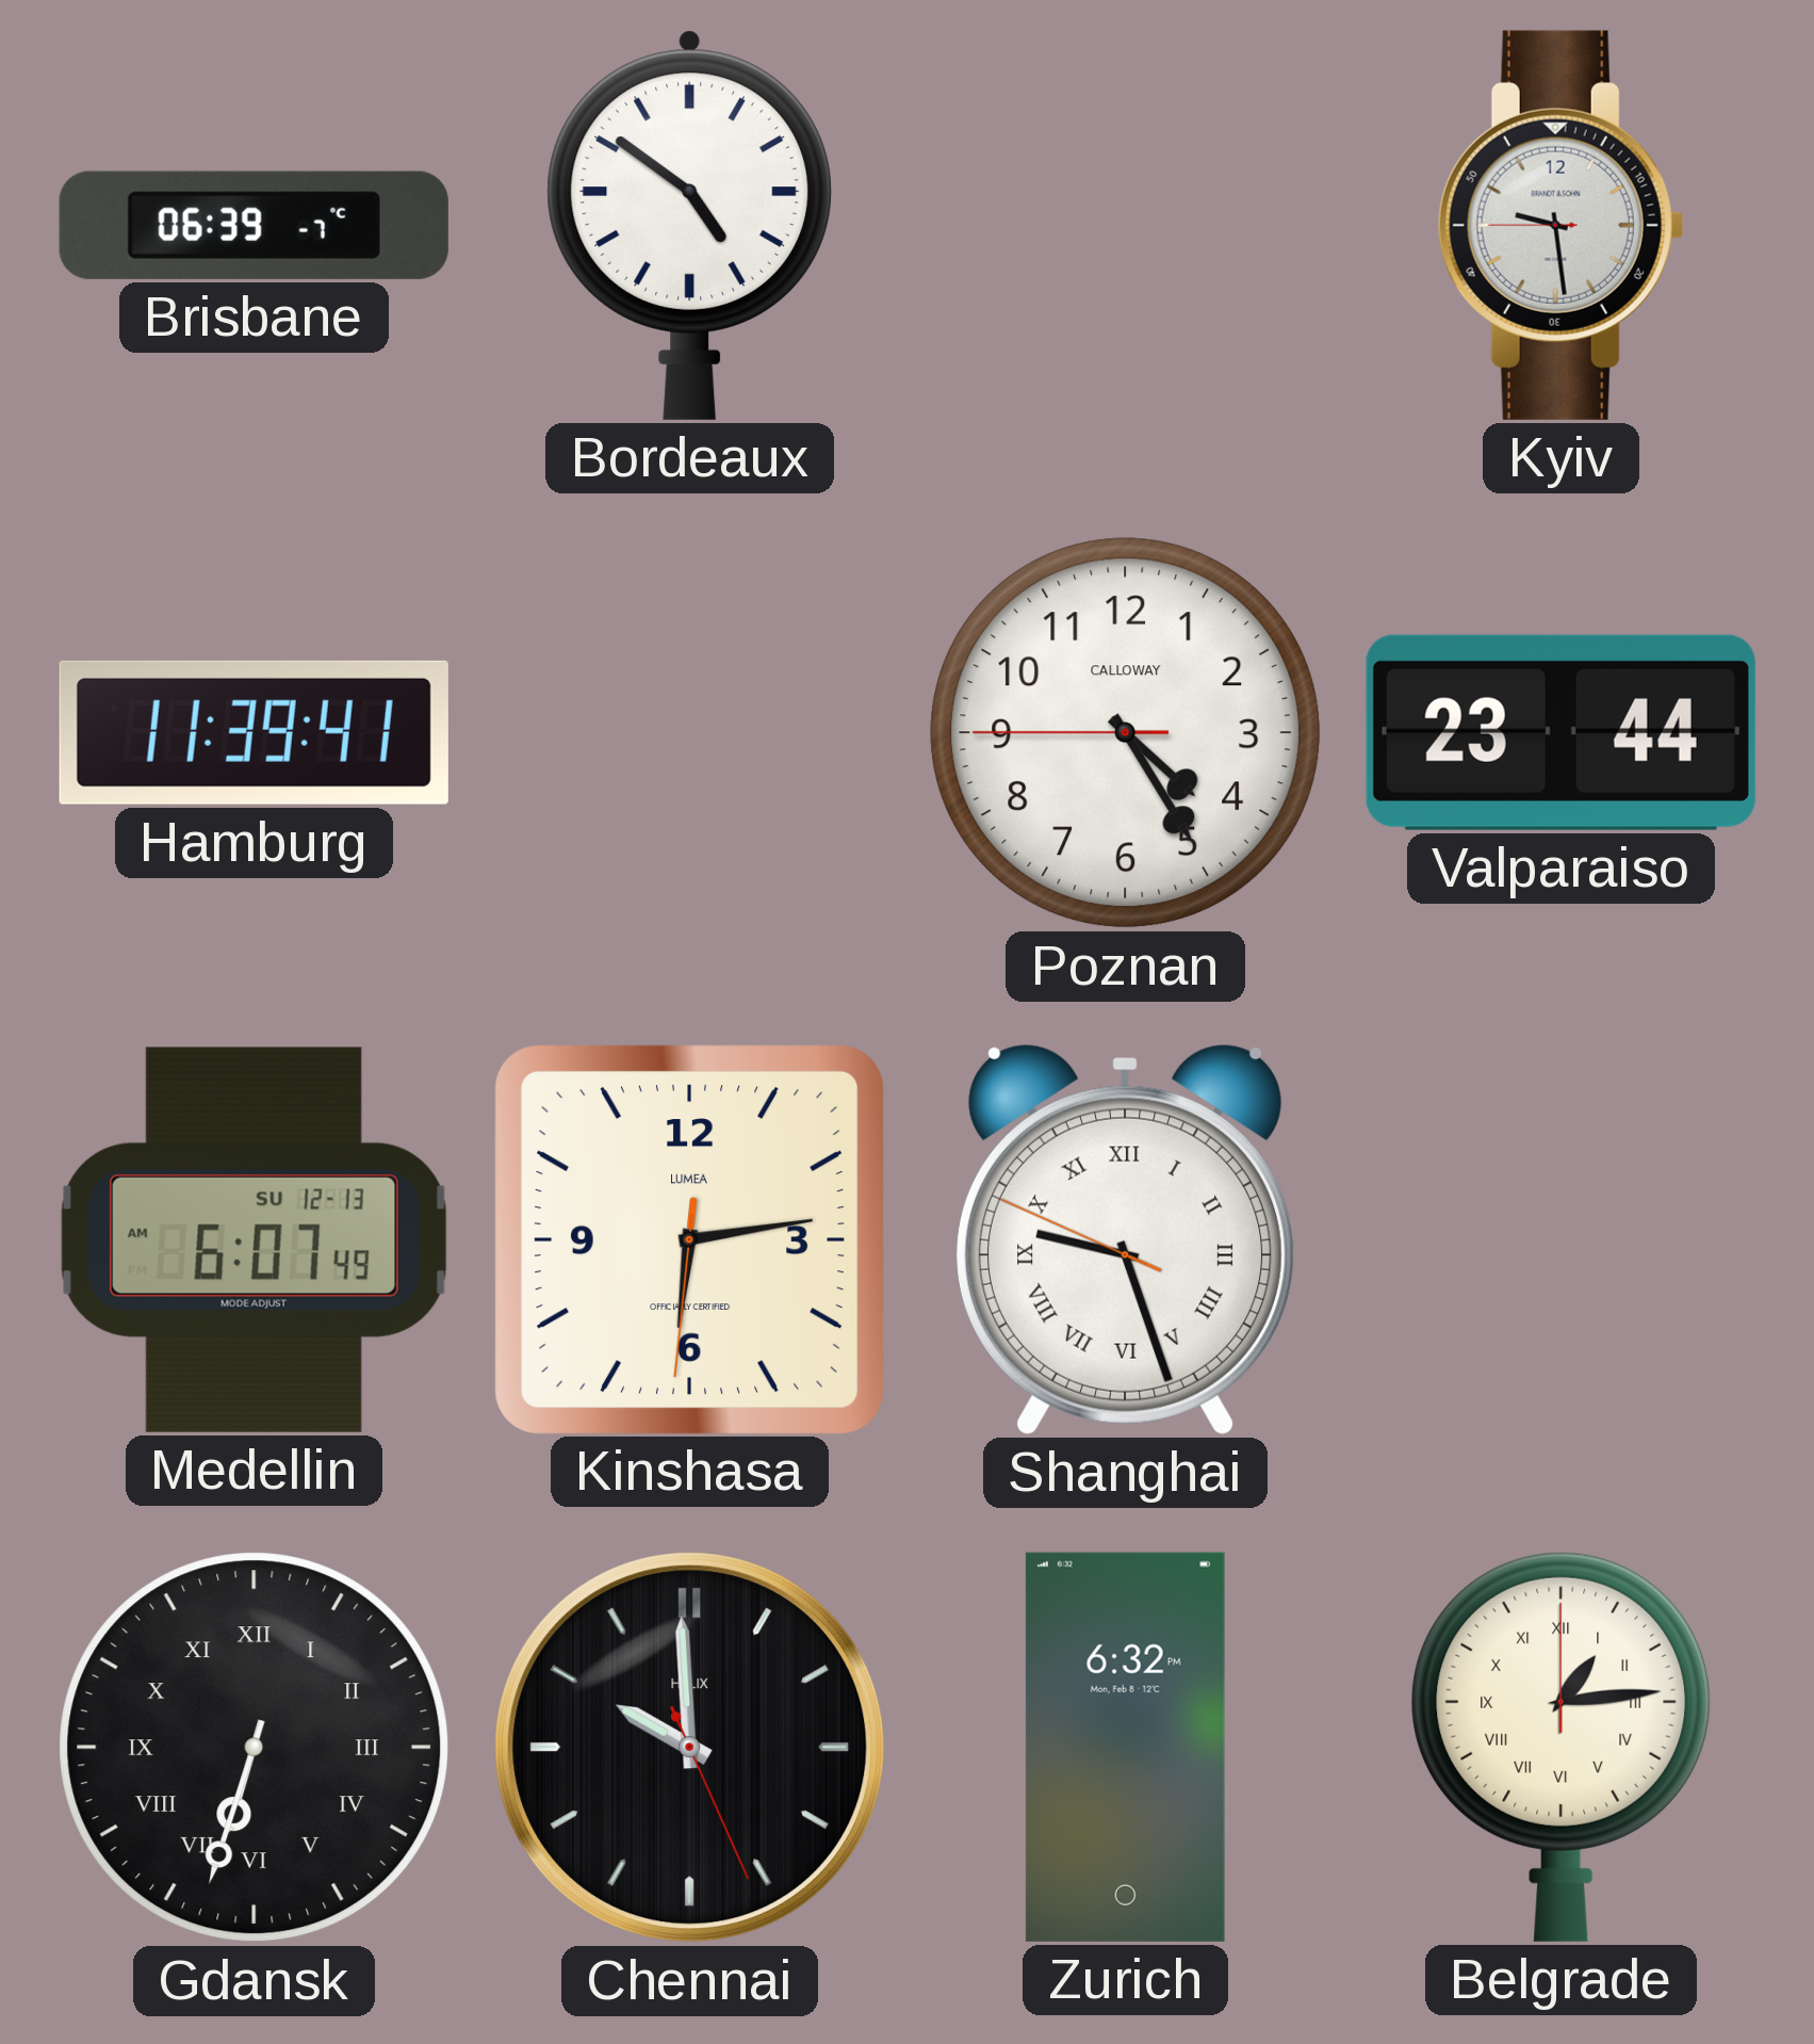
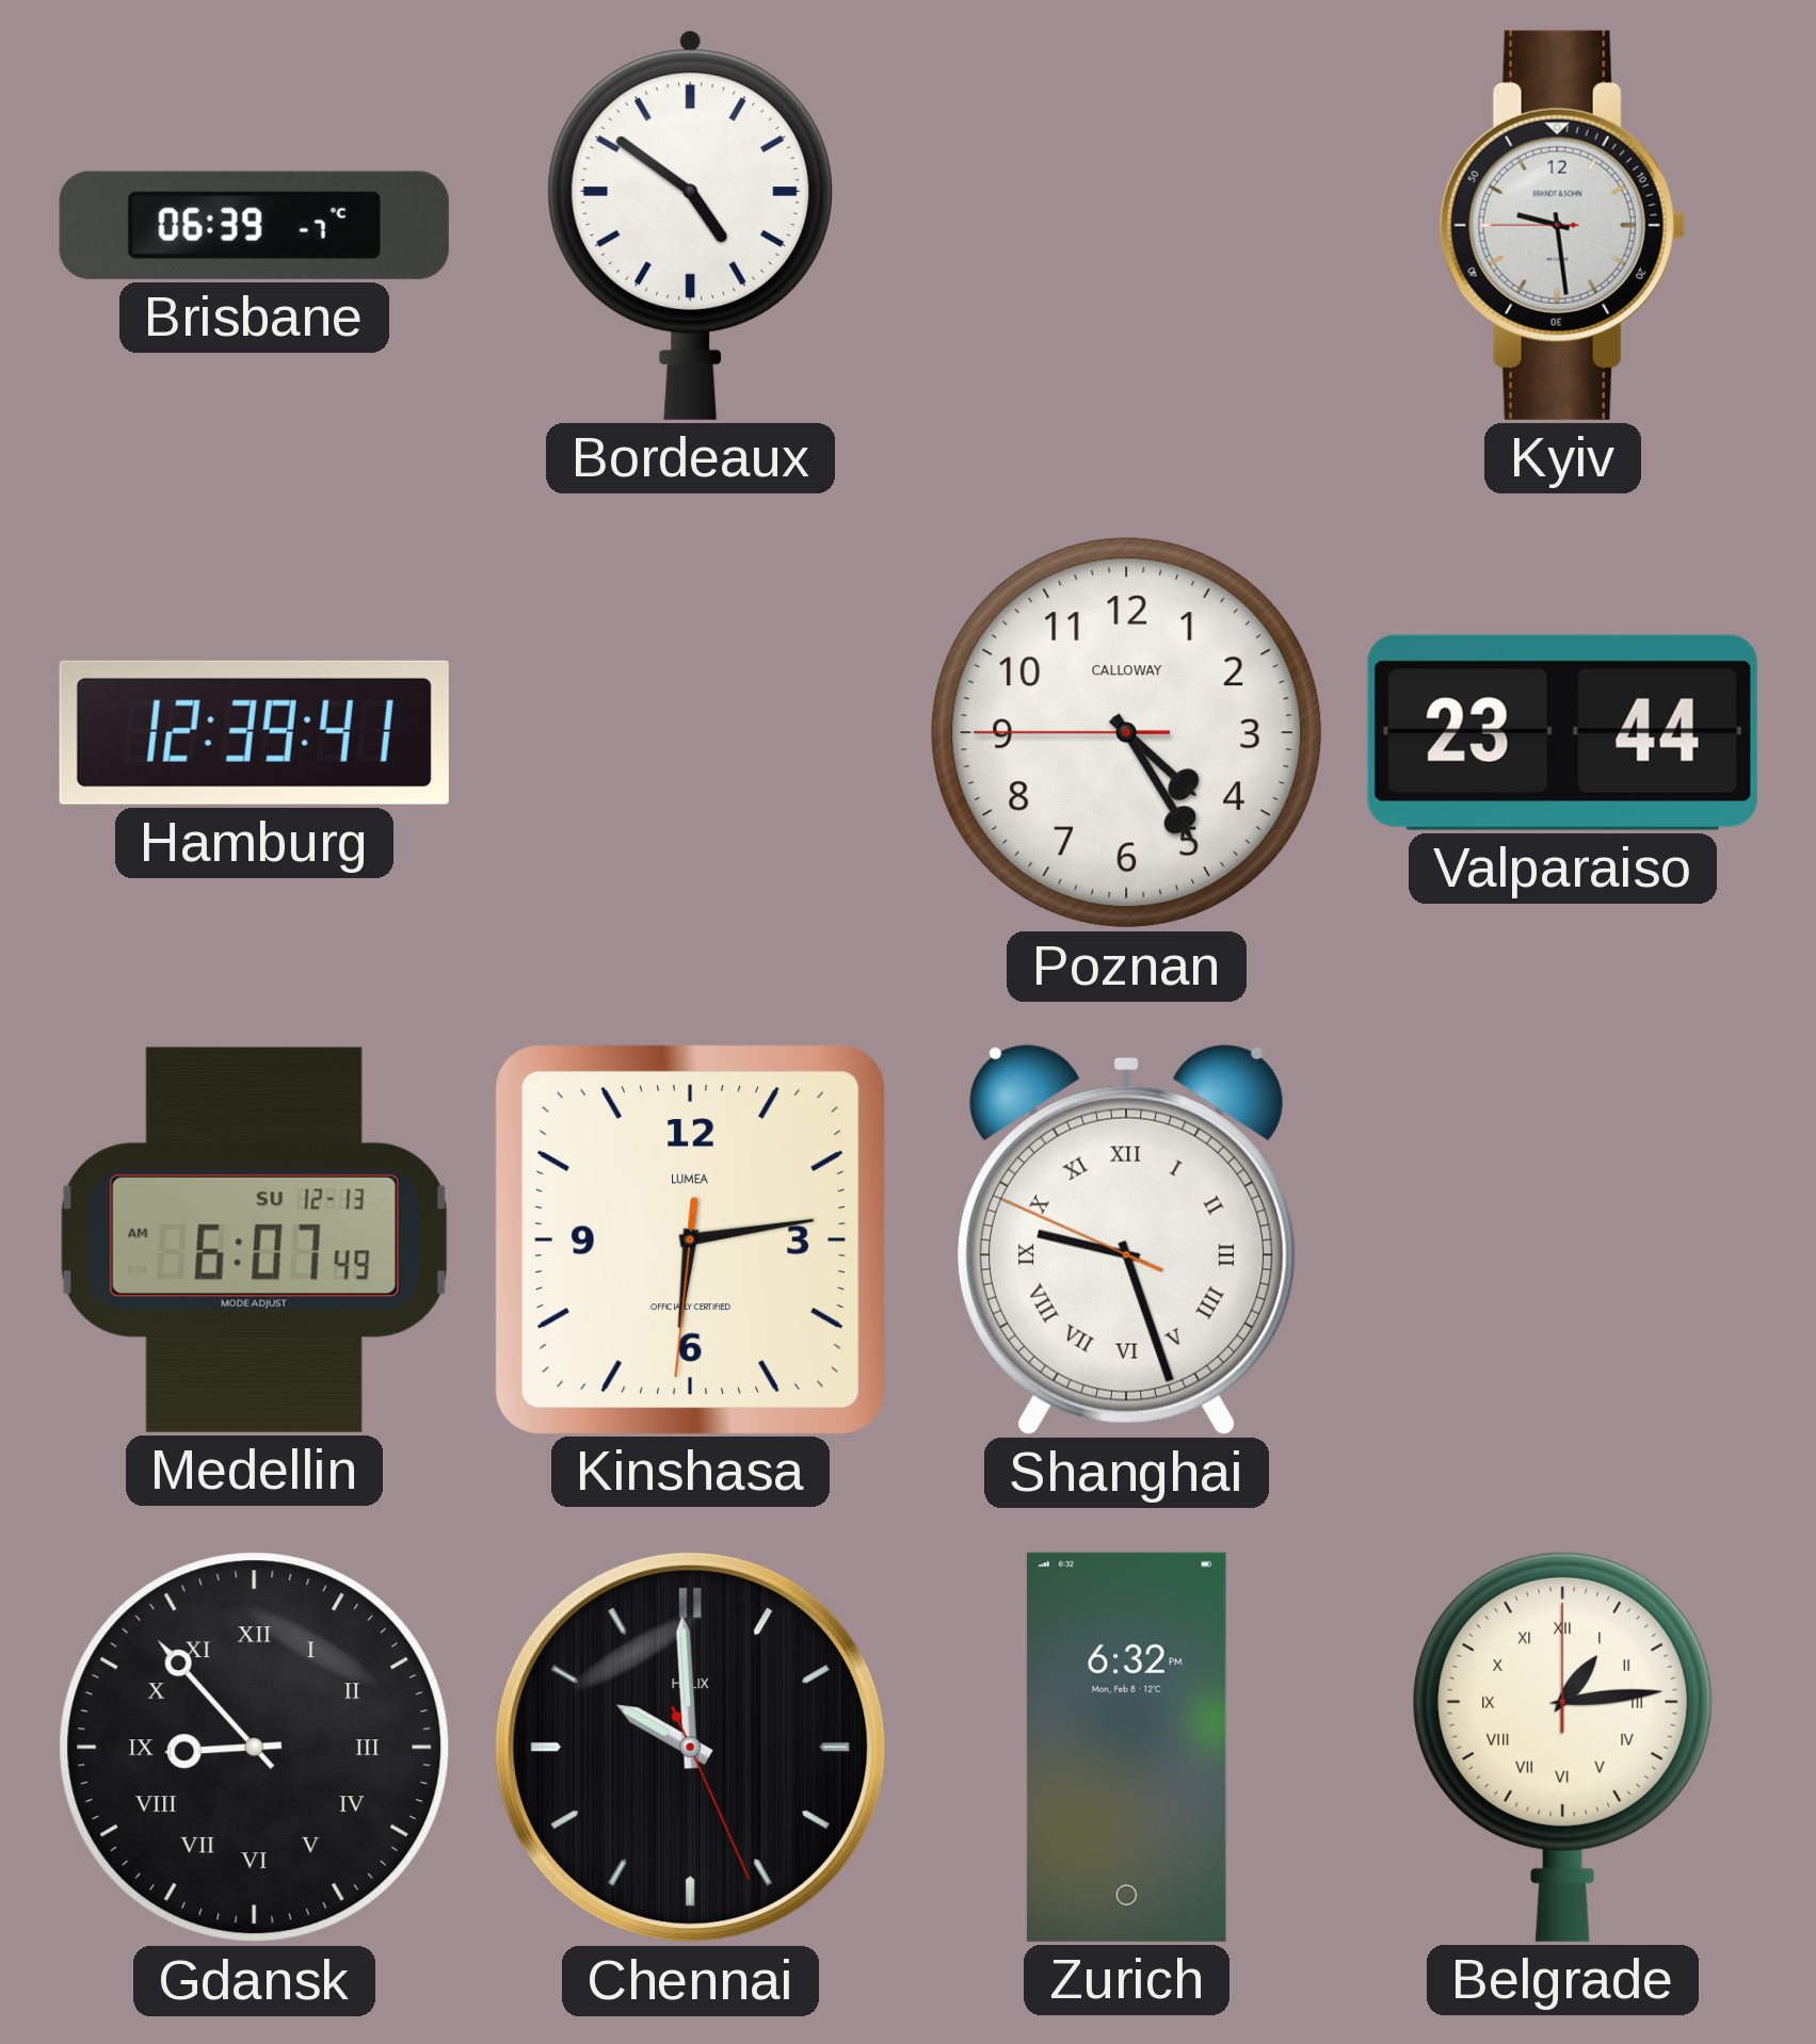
Hamburg: 11:39 -> 12:39 (254, 732)
Gdansk: 6:33 -> 8:53 (255, 1748)
